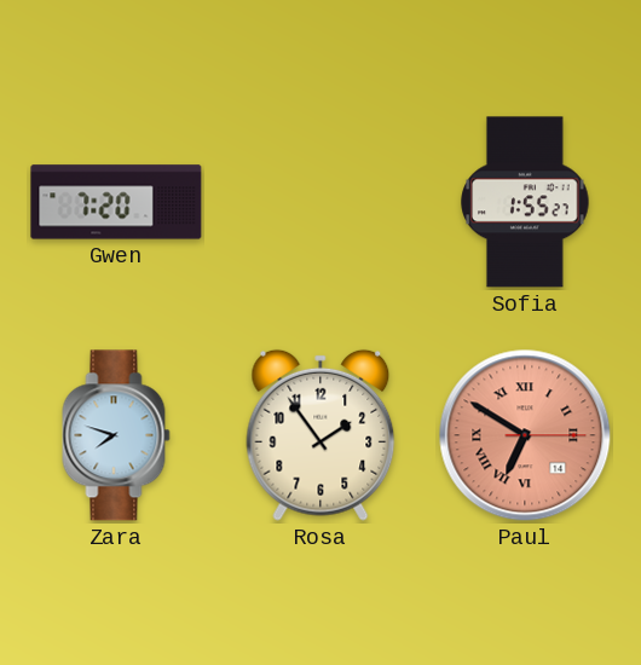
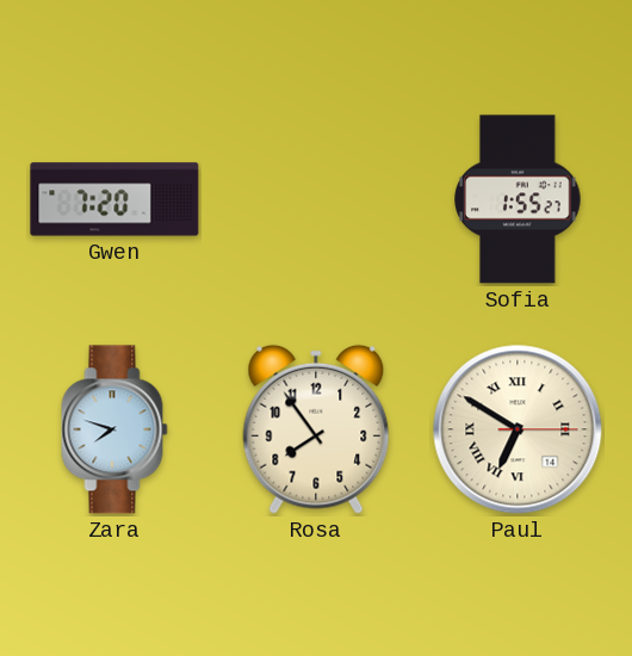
Rosa: 1:54 -> 7:54 (316, 429)
Paul dial: salmon -> cream (518, 429)
